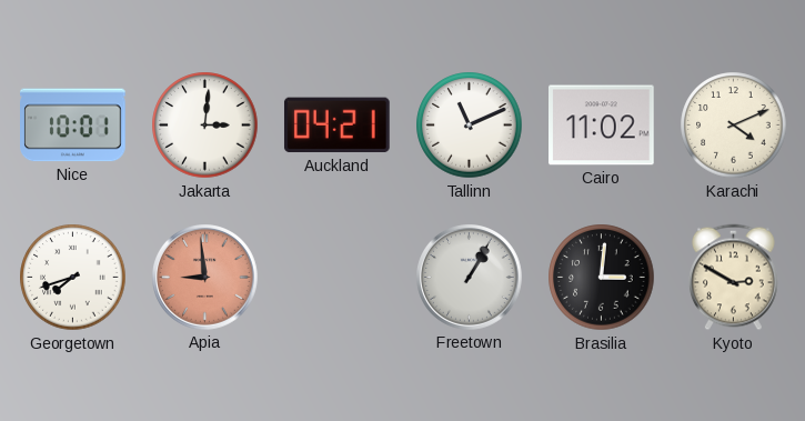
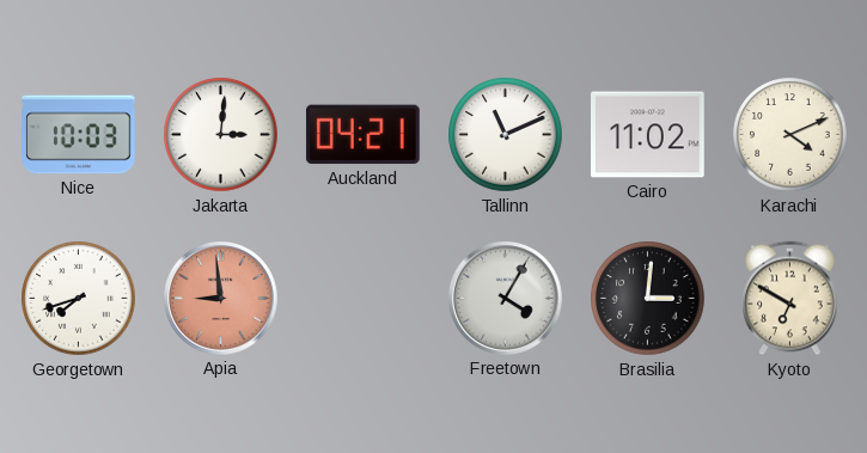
Nice: 10:01 -> 10:03 (79, 135)
Freetown: 1:05 -> 4:05 (506, 299)
Kyoto: 2:50 -> 6:50 (790, 299)
